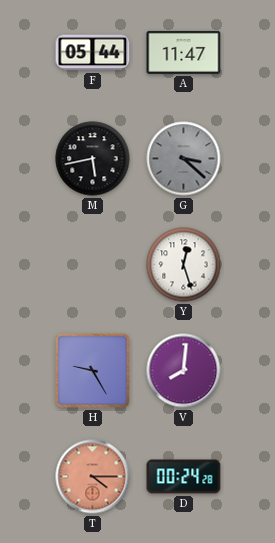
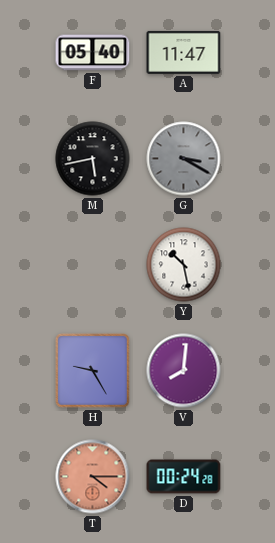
F: 05:44 -> 05:40 (93, 53)
G: 3:22 -> 3:20 (184, 159)
Y: 12:27 -> 10:28 (184, 265)
